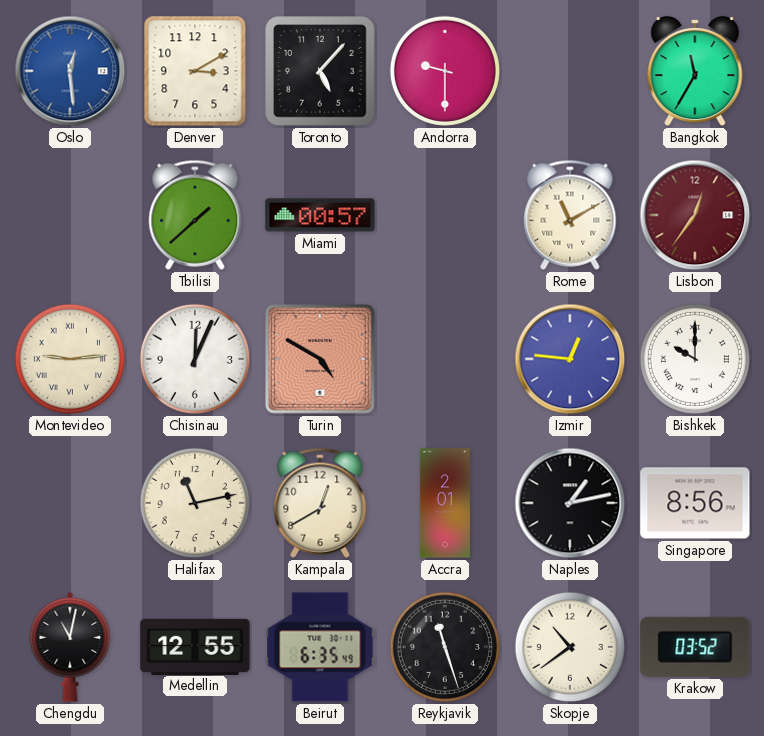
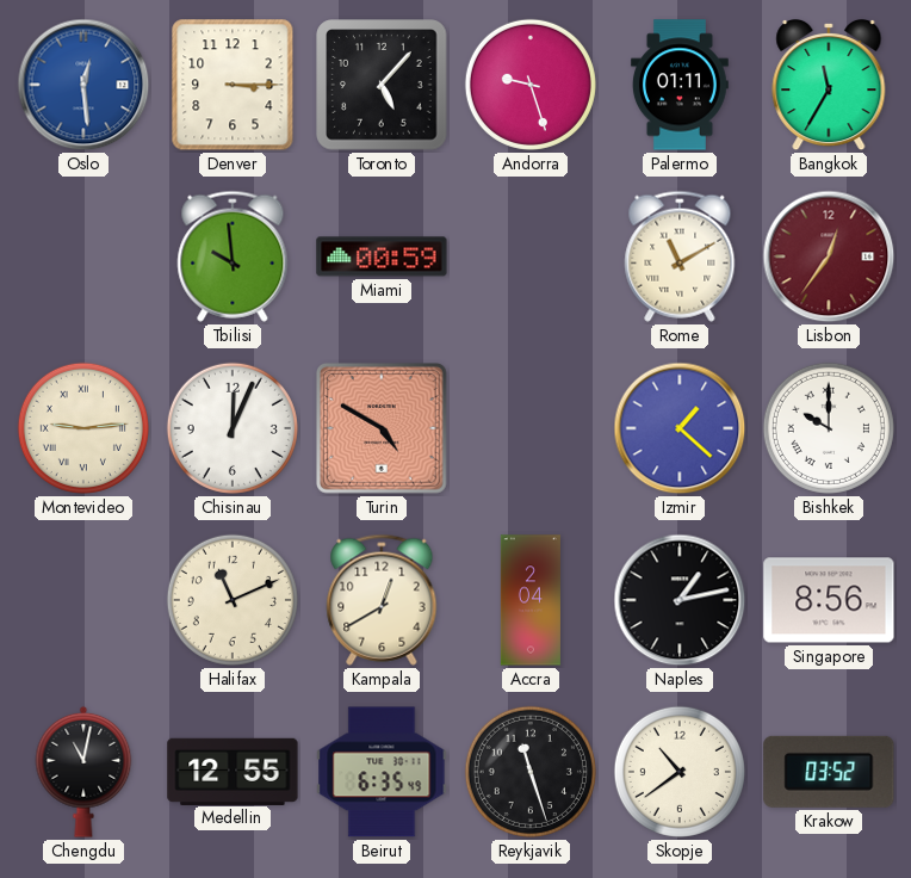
Denver: 3:10 -> 3:15 (233, 85)
Andorra: 9:30 -> 9:27 (531, 85)
Palermo: none -> 01:11 (680, 85)
Tbilisi: 1:38 -> 9:59 (233, 256)
Miami: 00:57 -> 00:59 (382, 256)
Izmir: 12:46 -> 1:22 (680, 428)
Halifax: 11:13 -> 11:11 (233, 600)
Accra: 2:01 -> 2:04 (531, 600)
